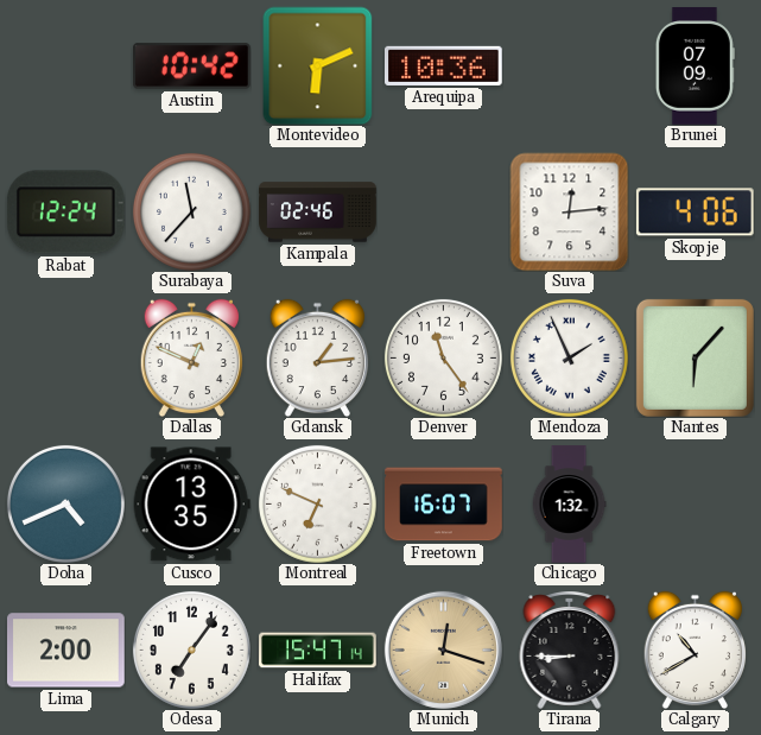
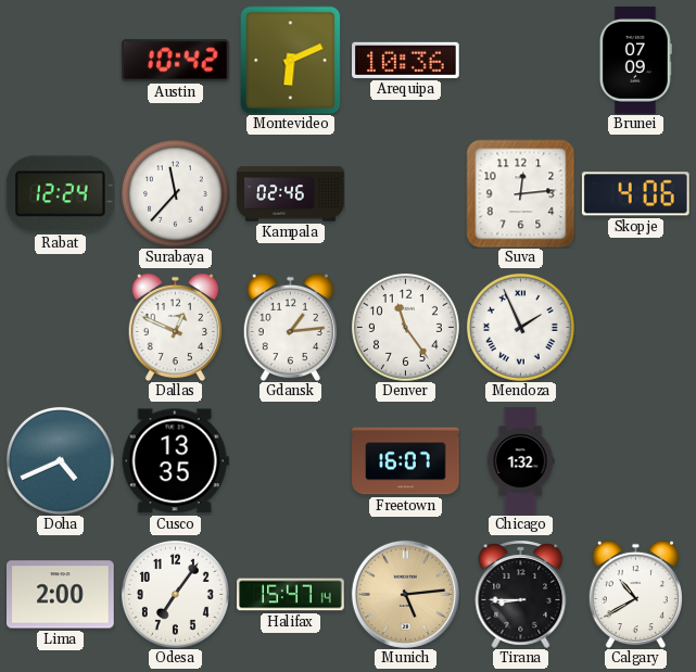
Nantes: 6:07 -> none (695, 357)
Montreal: 6:49 -> none (317, 503)
Munich: 12:18 -> 5:14 (405, 594)
